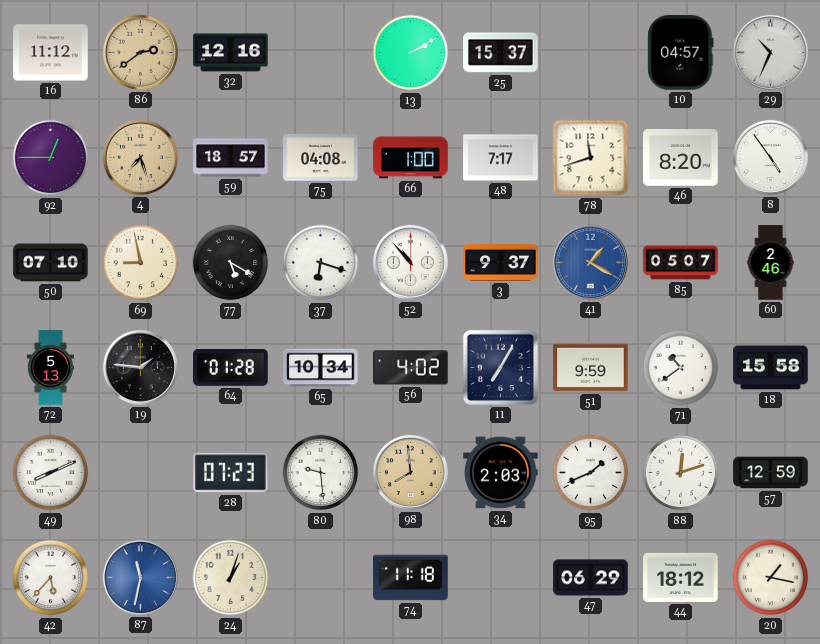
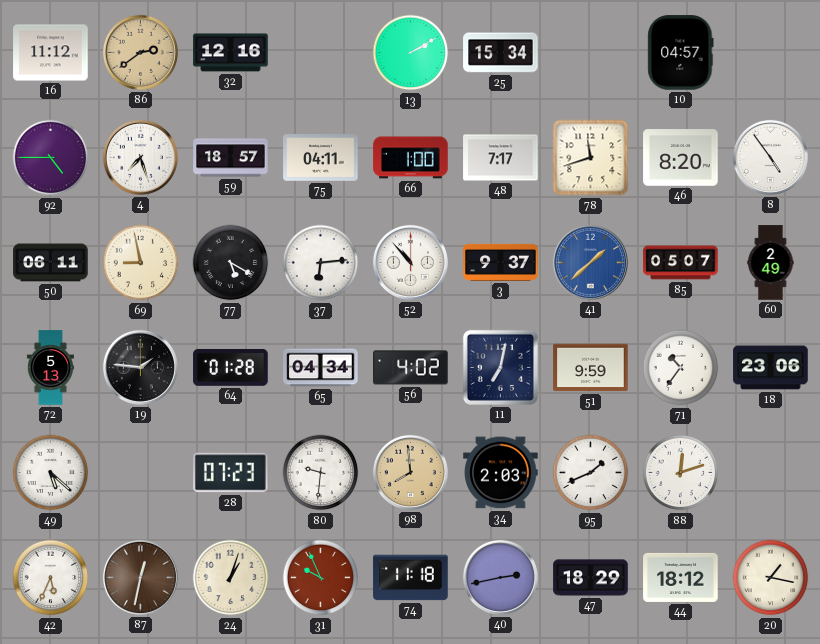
25: 15:37 -> 15:34 (501, 53)
29: 10:34 -> none (770, 52)
92: 12:45 -> 4:45 (51, 158)
4 dial: champagne -> white (140, 157)
75: 04:08 -> 04:11 (321, 158)
50: 07:10 -> 06:11 (51, 263)
37: 6:18 -> 6:14 (321, 263)
41: 1:20 -> 1:38 (590, 262)
60: 2:46 -> 2:49 (771, 263)
65: 10:34 -> 04:34 (321, 368)
11: 7:05 -> 7:02 (500, 367)
71: 10:39 -> 10:36 (681, 368)
18: 15:58 -> 23:06 (771, 368)
49: 8:11 -> 5:22 (51, 473)
80: 9:29 -> 9:31 (321, 473)
57: 12:59 -> none (771, 473)
42: 5:37 -> 5:34 (51, 578)
87: 11:32 -> 12:32 (140, 577)
87 dial: blue -> brown (140, 577)
31: none -> 9:56 (321, 578)
40: none -> 2:43 (500, 577)
47: 06:29 -> 18:29 (591, 578)
